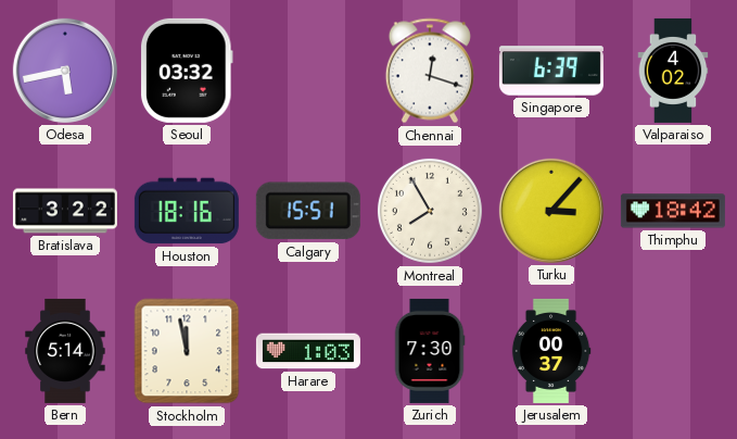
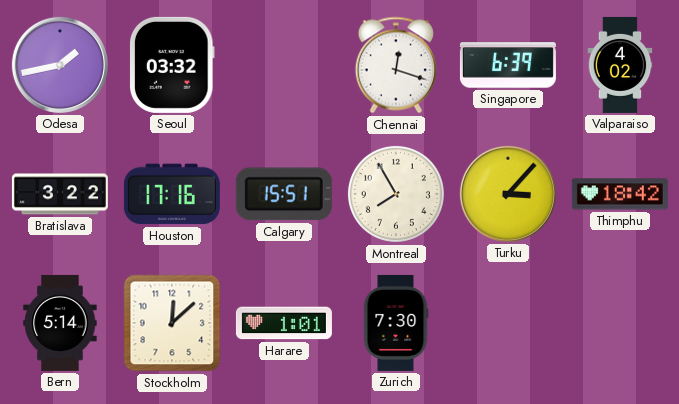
Odesa: 5:43 -> 1:43 (60, 65)
Houston: 18:16 -> 17:16 (172, 194)
Stockholm: 11:58 -> 12:08 (172, 323)
Harare: 1:03 -> 1:01 (284, 323)
Jerusalem: 00:37 -> none (551, 351)
